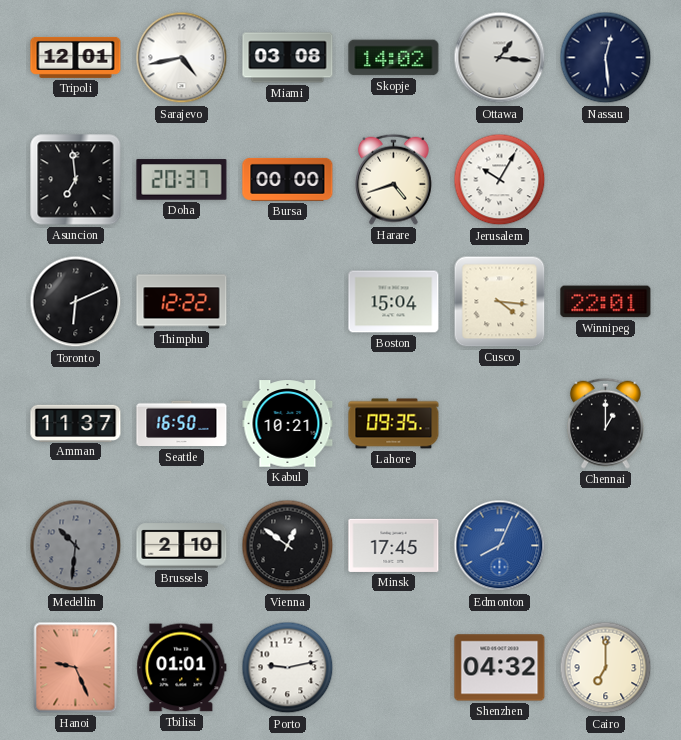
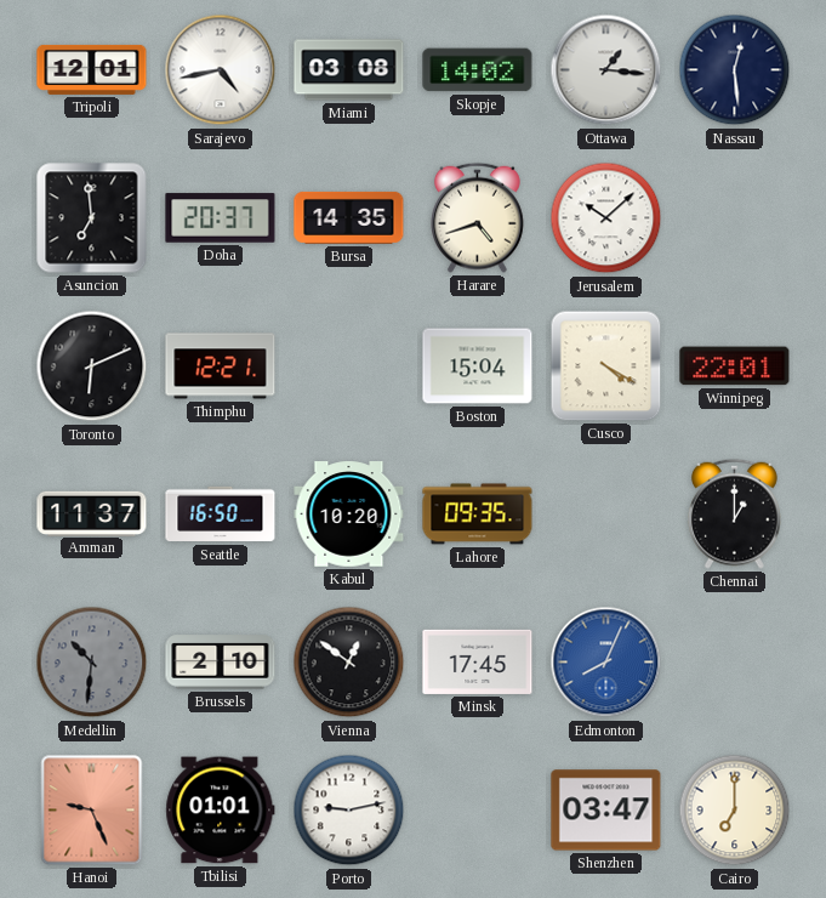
Bursa: 00:00 -> 14:35 (349, 217)
Jerusalem: 10:05 -> 10:08 (606, 218)
Thimphu: 12:22 -> 12:21 (221, 366)
Cusco: 4:16 -> 4:20 (606, 366)
Kabul: 10:21 -> 10:20 (349, 515)
Shenzhen: 04:32 -> 03:47 (606, 811)
